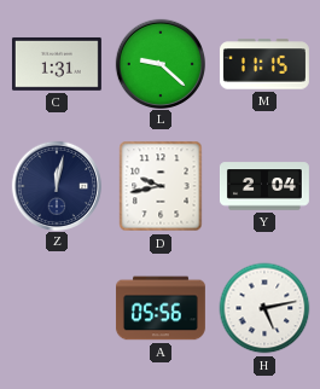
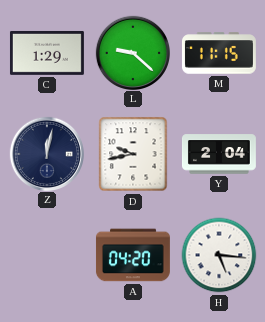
C: 1:31 -> 1:29 (47, 53)
A: 05:56 -> 04:20 (133, 255)
H: 5:13 -> 5:16 (219, 255)
